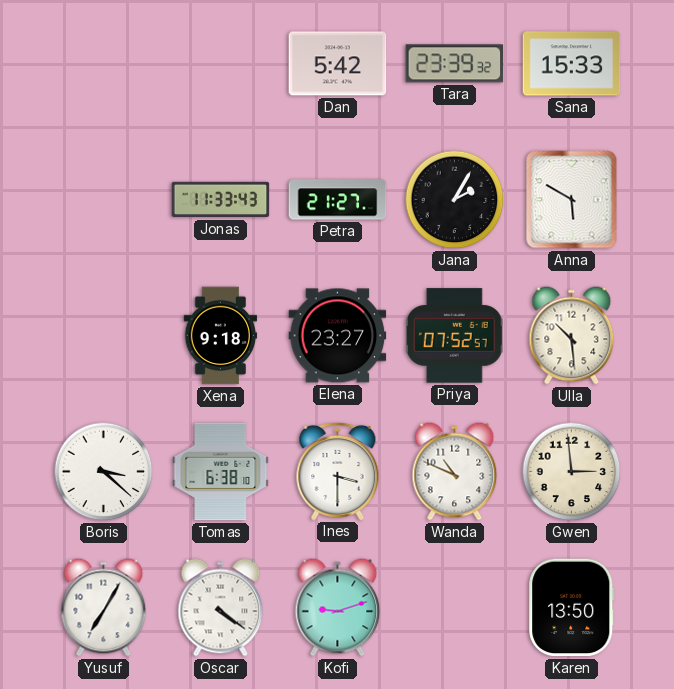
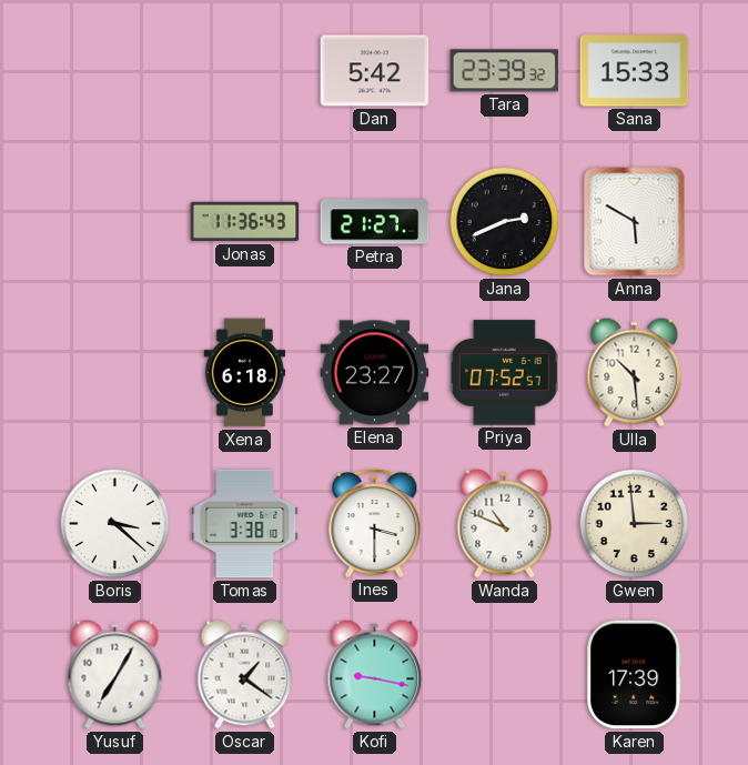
Jonas: 11:33 -> 11:36 (245, 222)
Jana: 2:05 -> 2:41 (505, 222)
Xena: 9:18 -> 6:18 (245, 373)
Tomas: 6:38 -> 3:38 (245, 524)
Oscar: 4:21 -> 1:21 (245, 675)
Kofi: 9:12 -> 9:17 (375, 675)
Karen: 13:50 -> 17:39 (635, 675)
